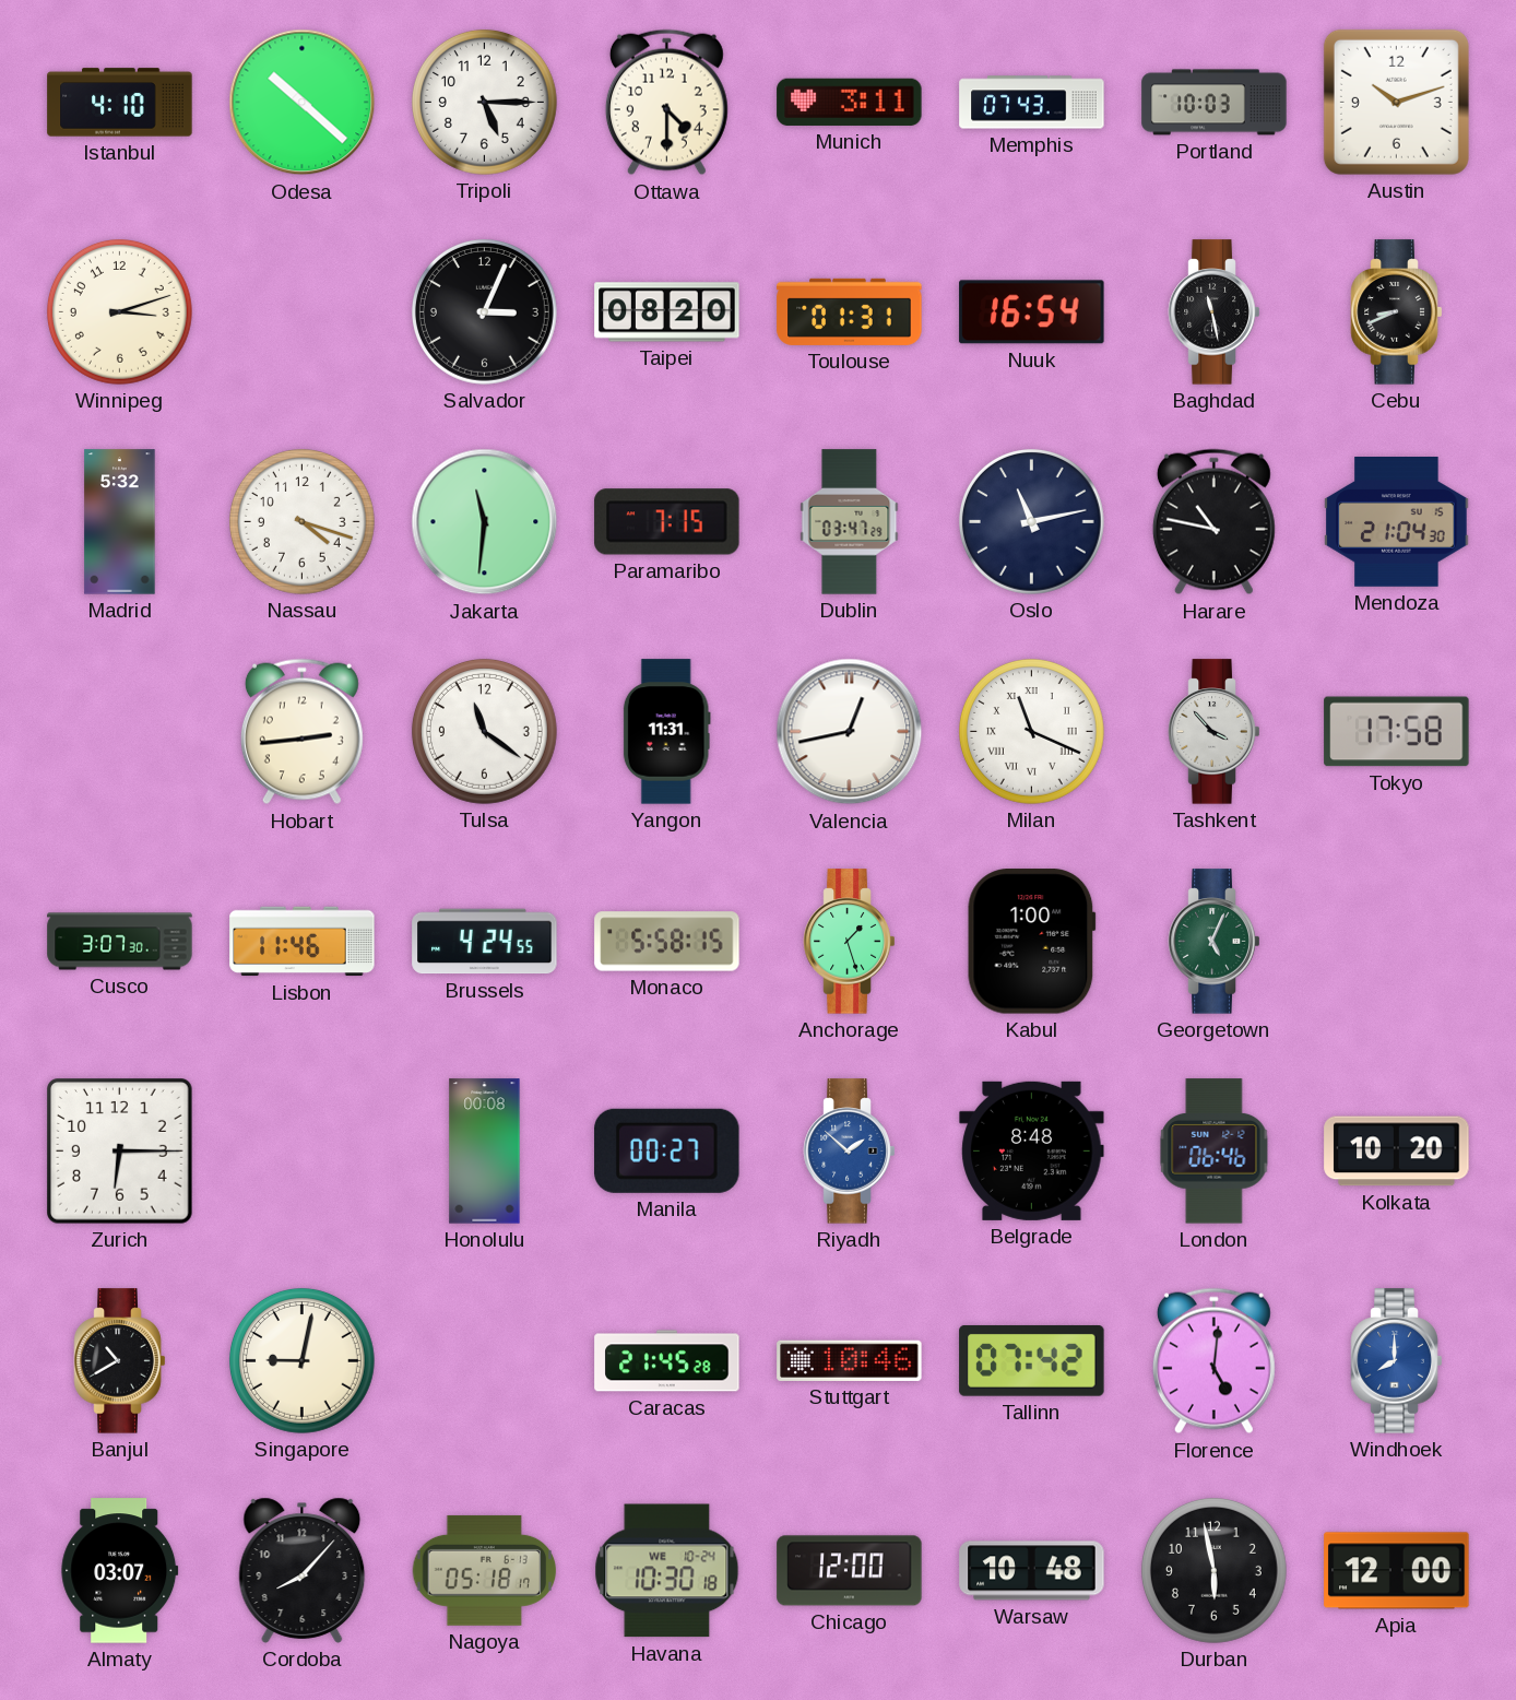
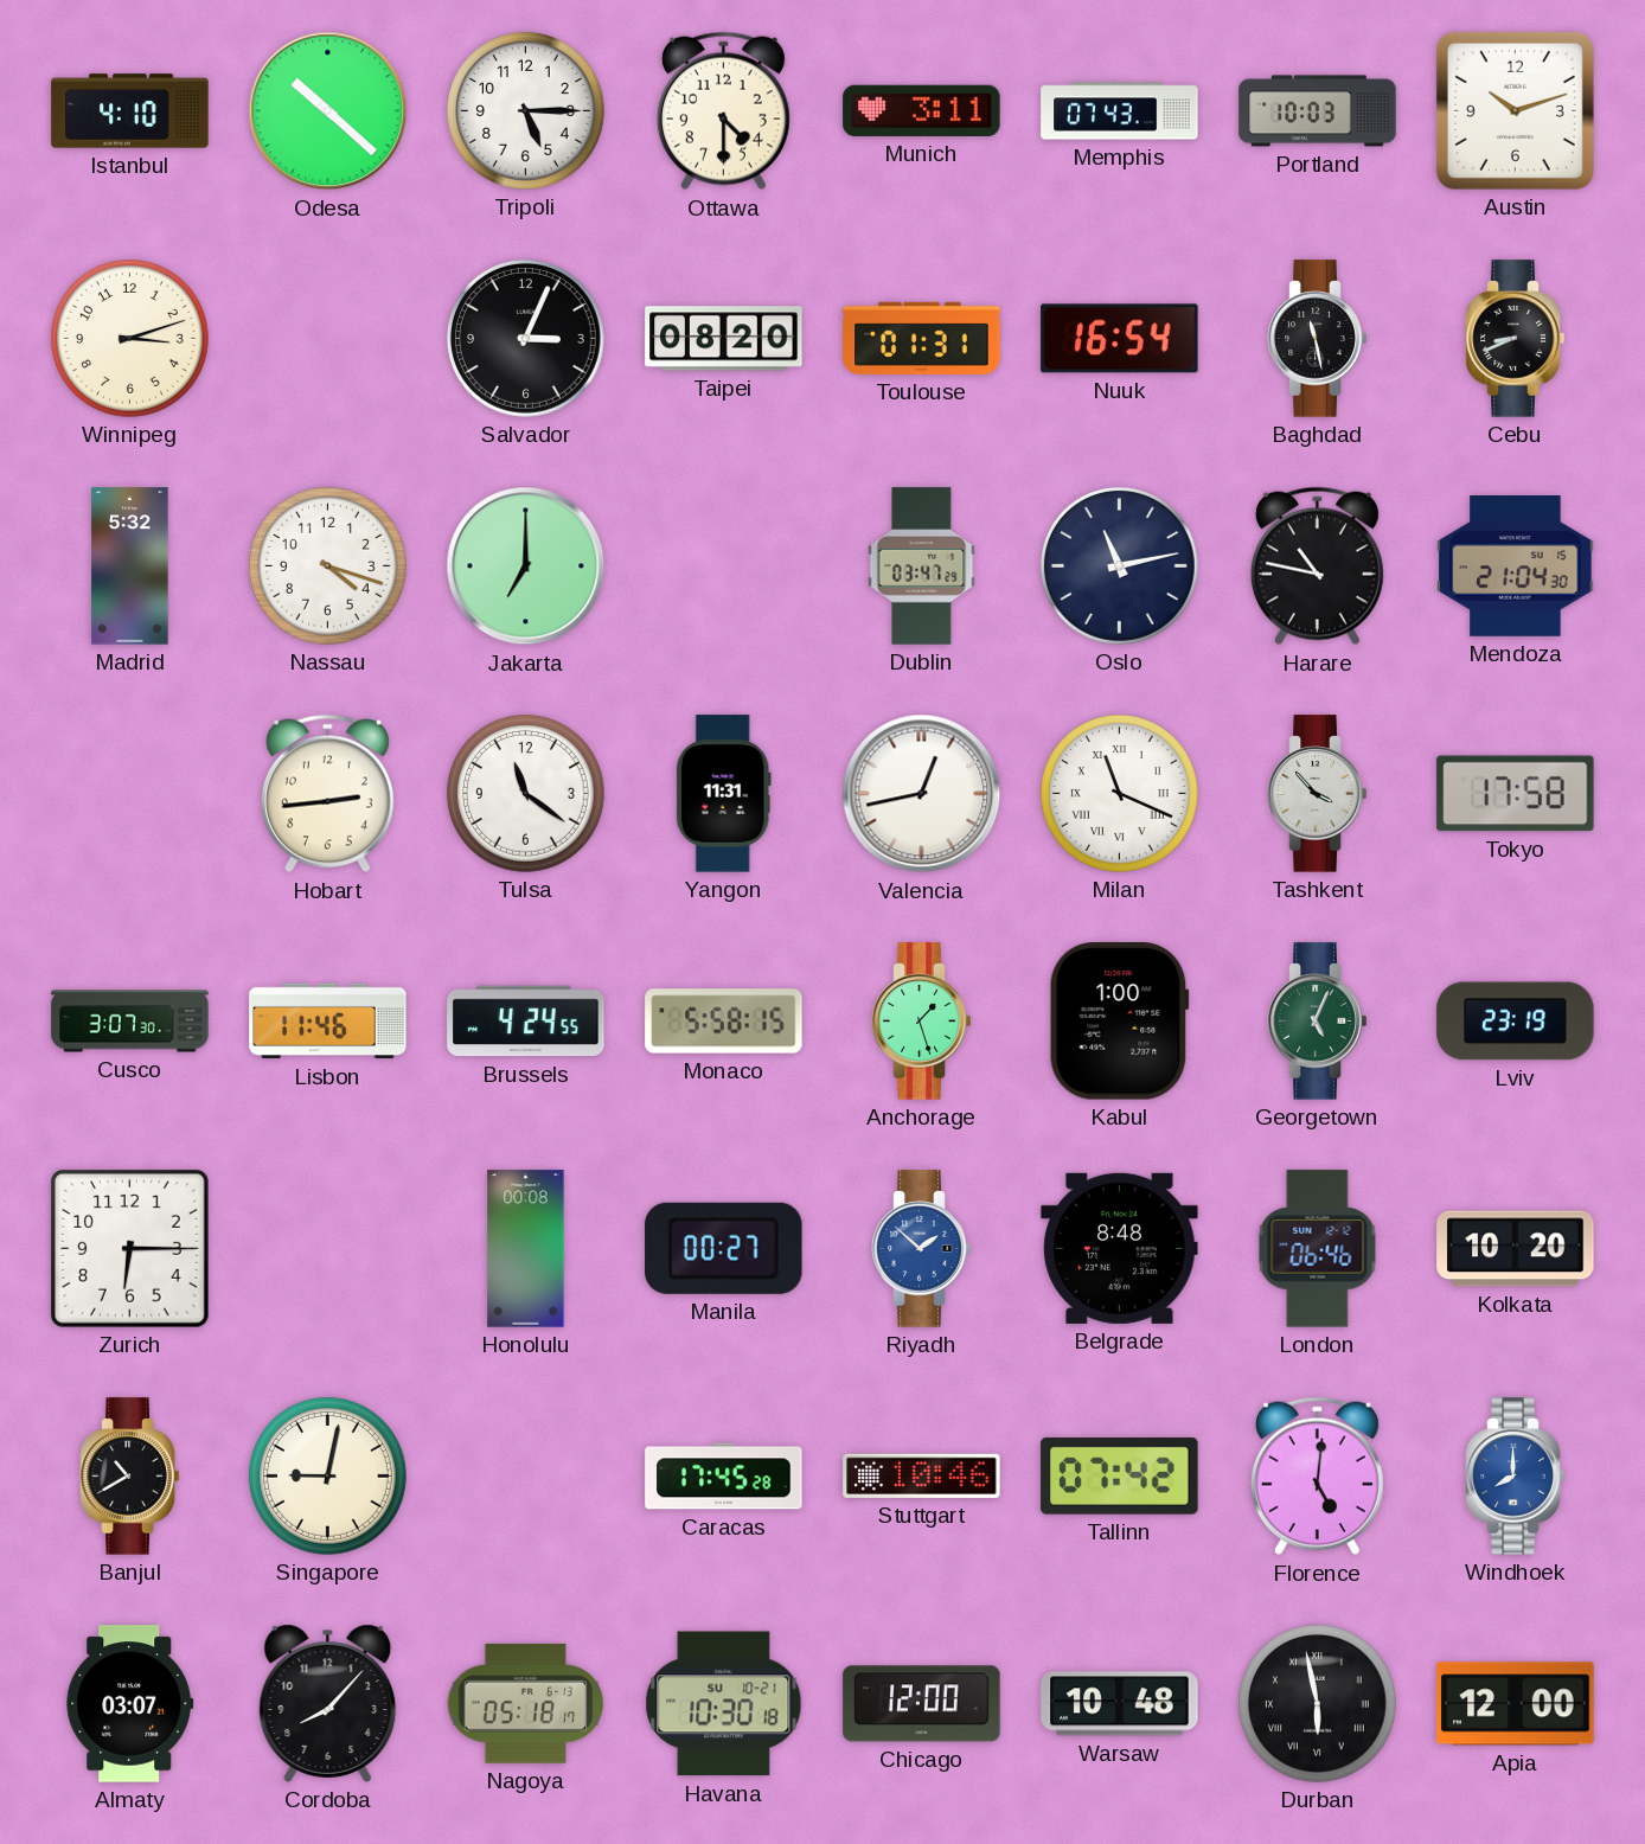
Jakarta: 11:31 -> 7:00 (526, 566)
Paramaribo: 7:15 -> none (667, 522)
Lviv: none -> 23:19 (1516, 1022)
Caracas: 21:45 -> 17:45 (724, 1477)
Havana date: WE 10-24 -> SU 10-21 (724, 1704)
Durban numerals: Arabic -> Roman (1317, 1703)
